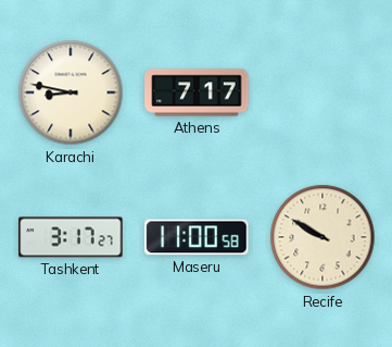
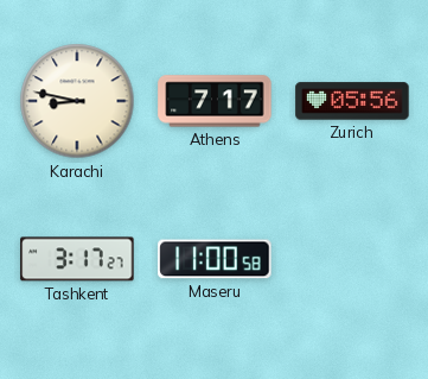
Zurich: none -> 05:56 (352, 101)
Recife: 9:50 -> none (323, 237)
